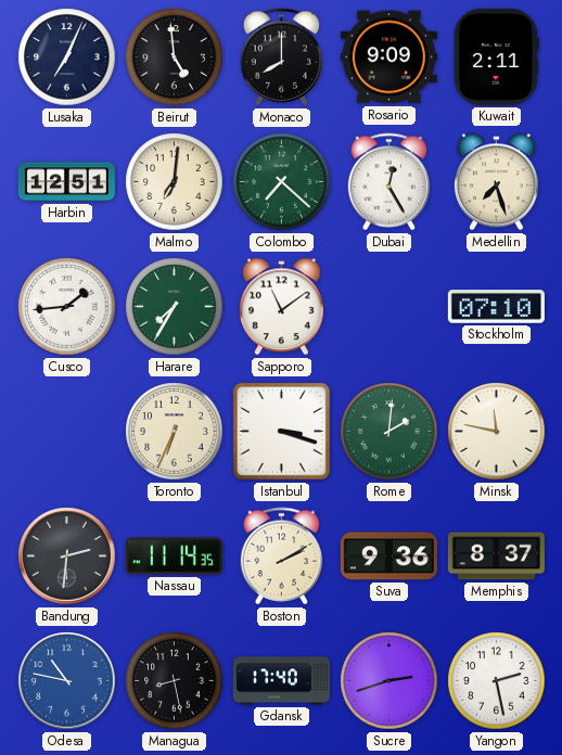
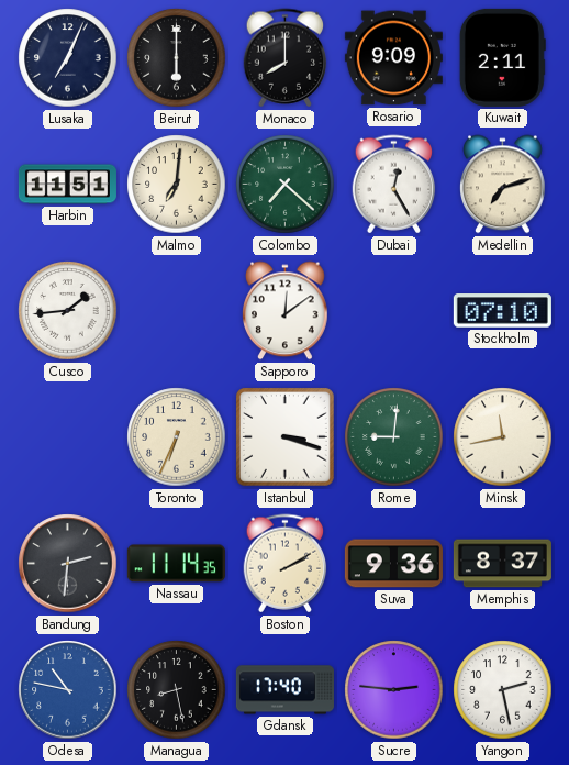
Beirut: 4:59 -> 6:00 (177, 58)
Harbin: 12:51 -> 11:51 (67, 185)
Medellin: 7:27 -> 7:12 (503, 185)
Harare: 7:35 -> none (175, 307)
Sapporo: 11:09 -> 12:09 (286, 311)
Rome: 2:01 -> 9:01 (394, 437)
Minsk: 11:47 -> 11:43 (503, 437)
Sucre: 2:42 -> 2:46 (394, 690)
